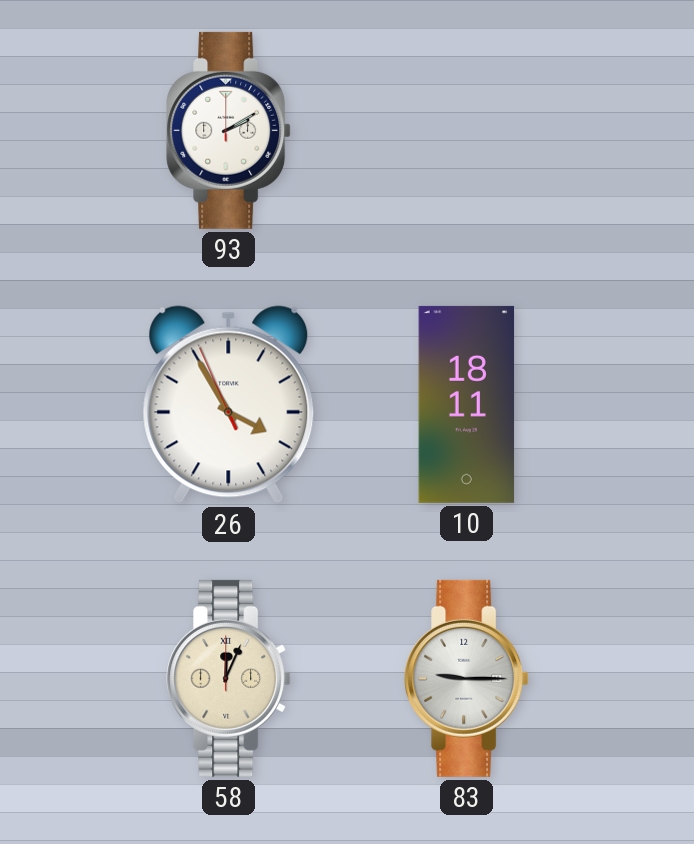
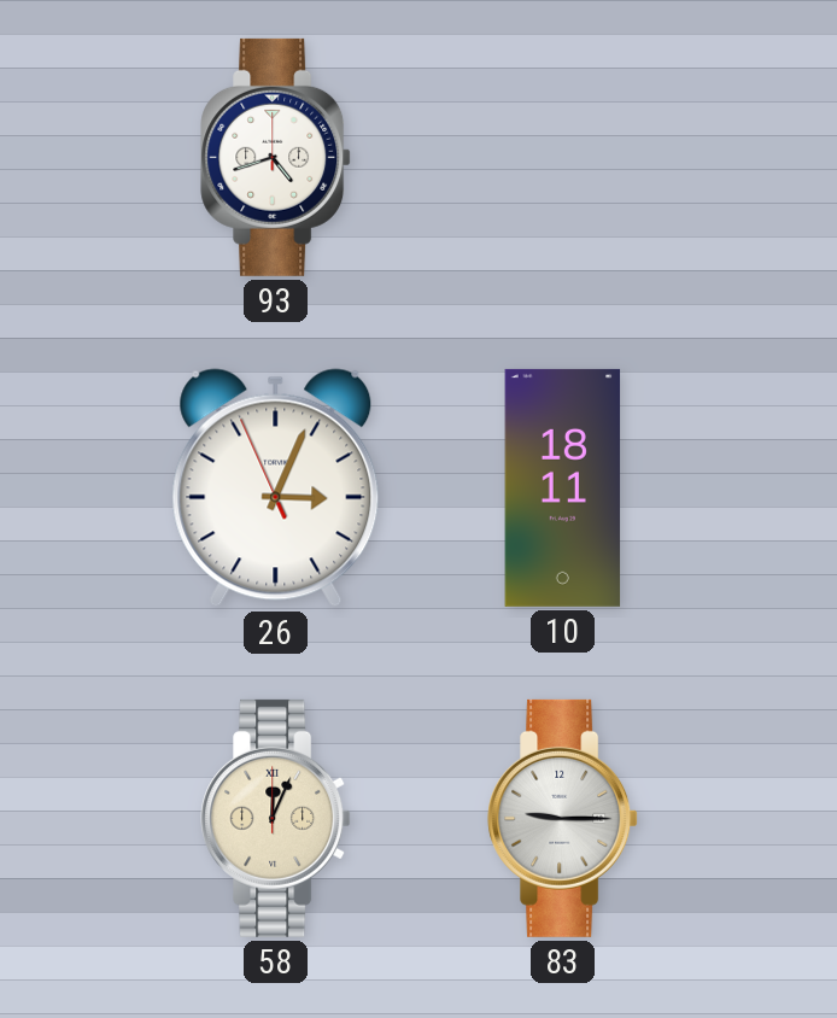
93: 2:10 -> 4:42 (276, 157)
26: 3:54 -> 3:03 (276, 488)
